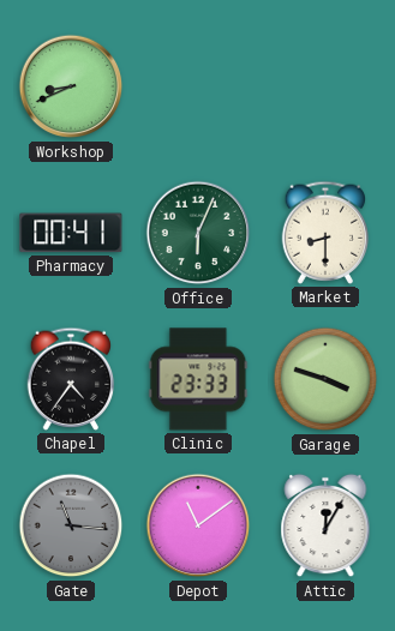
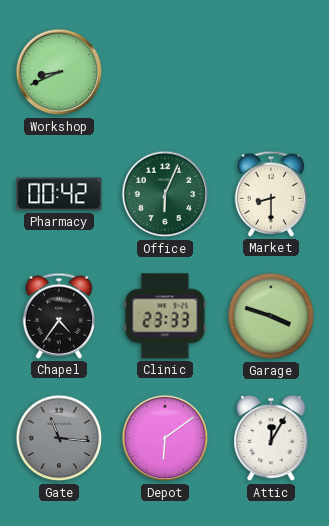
Pharmacy: 00:41 -> 00:42 (59, 194)
Depot: 11:09 -> 6:09 (165, 438)
